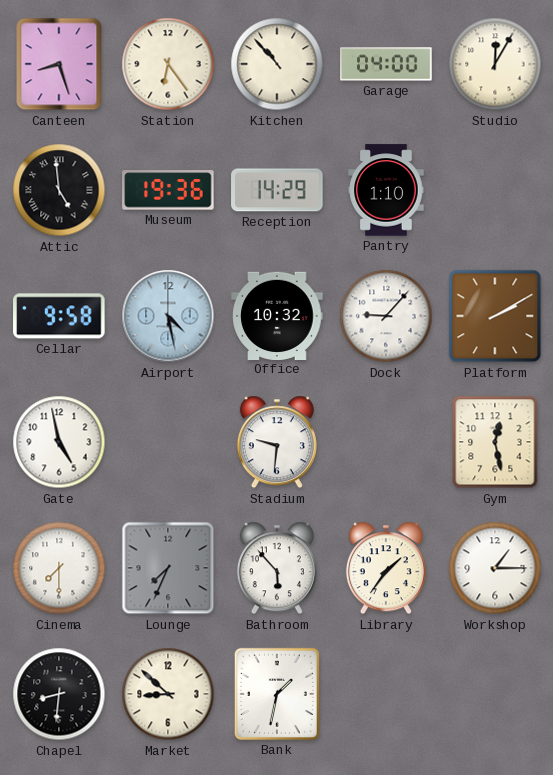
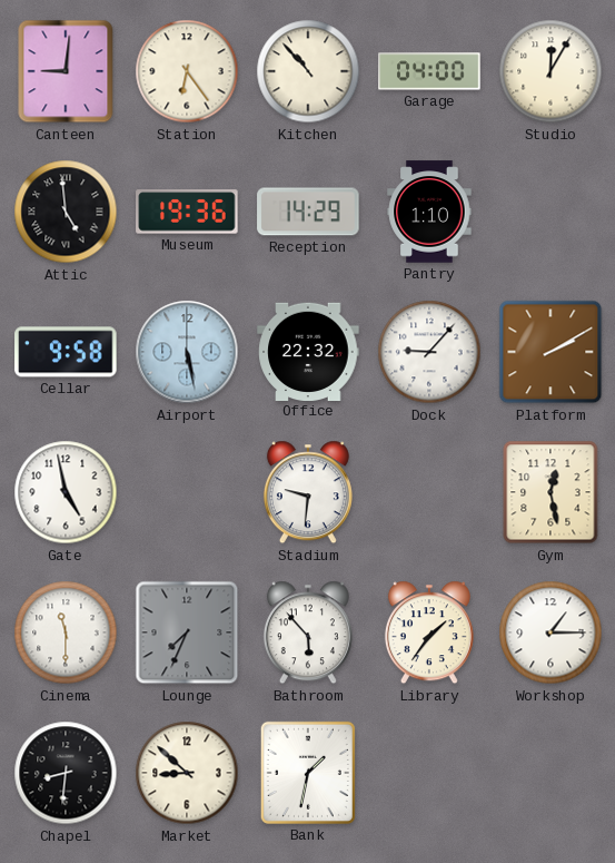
Canteen: 8:27 -> 9:01 (66, 71)
Airport: 4:28 -> 5:28 (187, 352)
Office: 10:32 -> 22:32 (308, 351)
Cinema: 7:30 -> 11:30 (66, 632)
